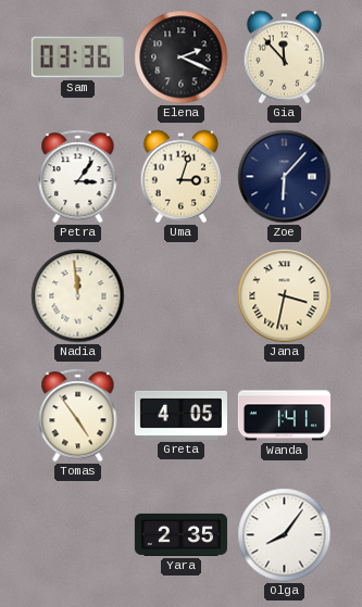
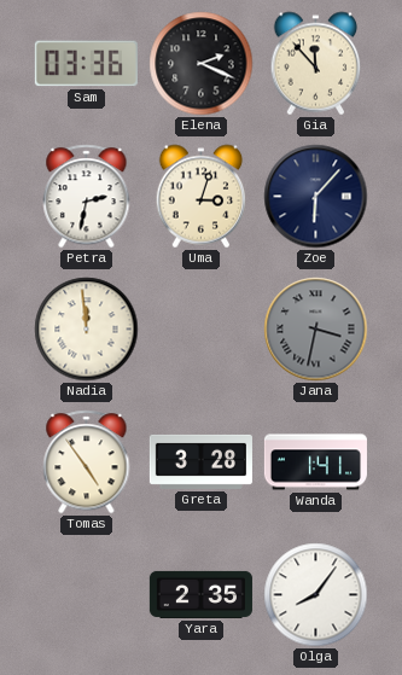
Petra: 3:06 -> 2:32 (87, 197)
Jana dial: cream -> grey (316, 330)
Greta: 4:05 -> 3:28 (200, 461)
